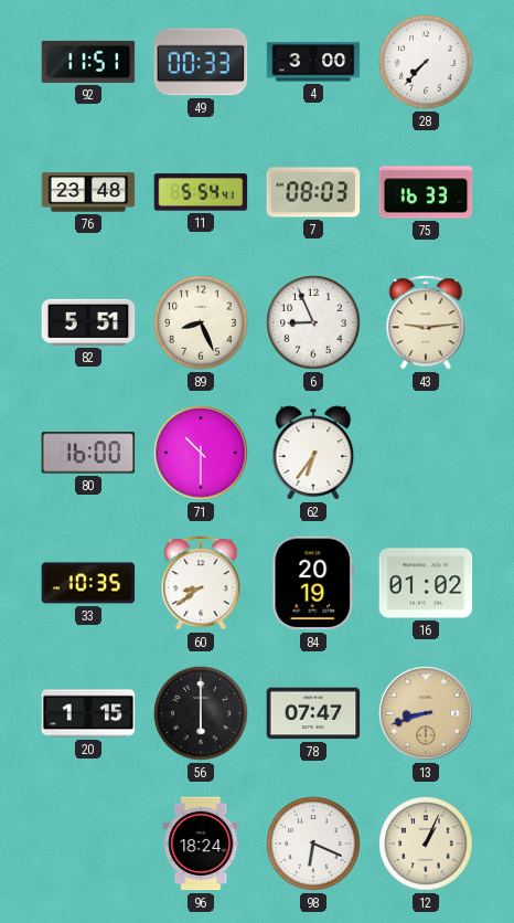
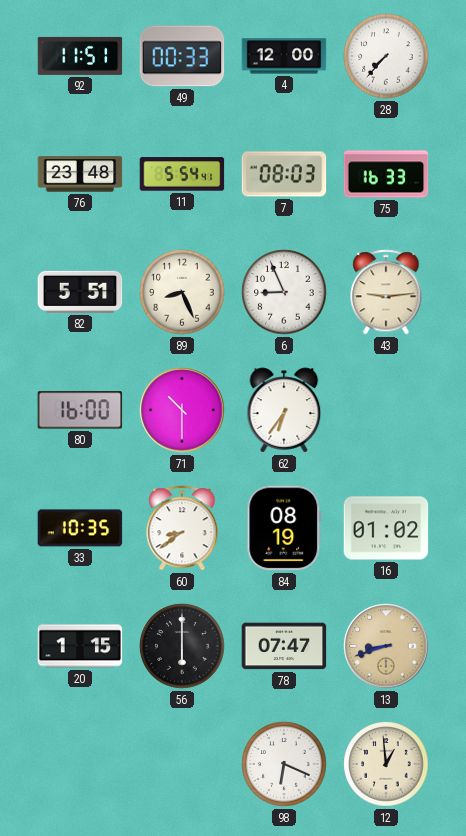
4: 3:00 -> 12:00 (284, 56)
84: 20:19 -> 08:19 (284, 528)
96: 18:24 -> none (201, 844)
12: 1:04 -> 12:59 (386, 764)
